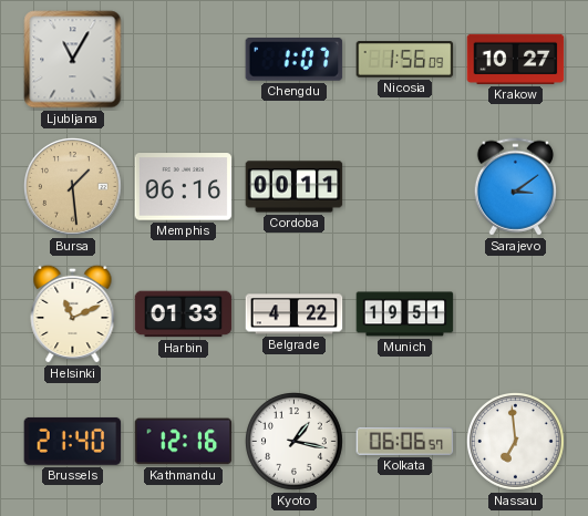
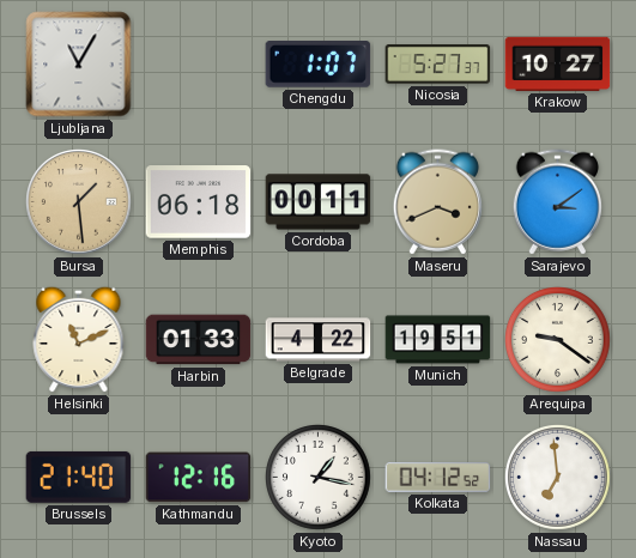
Nicosia: 1:56 -> 5:27 (438, 65)
Memphis: 06:16 -> 06:18 (199, 202)
Maseru: none -> 3:41 (437, 202)
Arequipa: none -> 9:21 (558, 340)
Kolkata: 06:06 -> 04:12 (438, 477)
